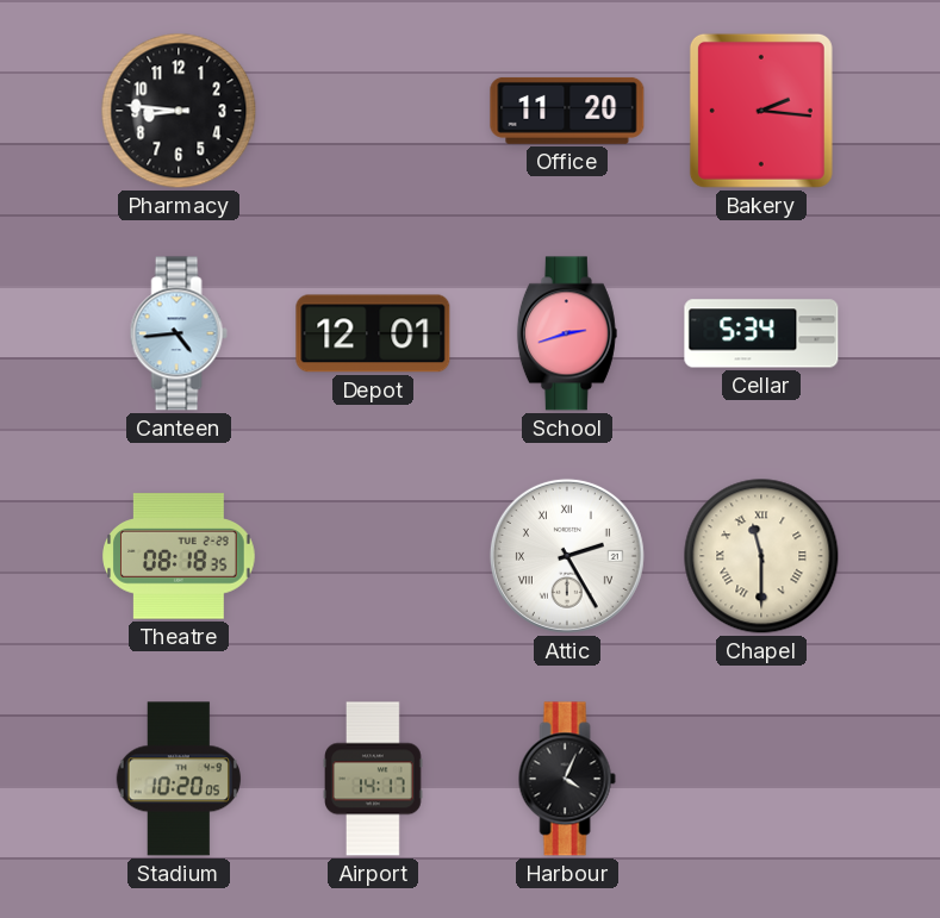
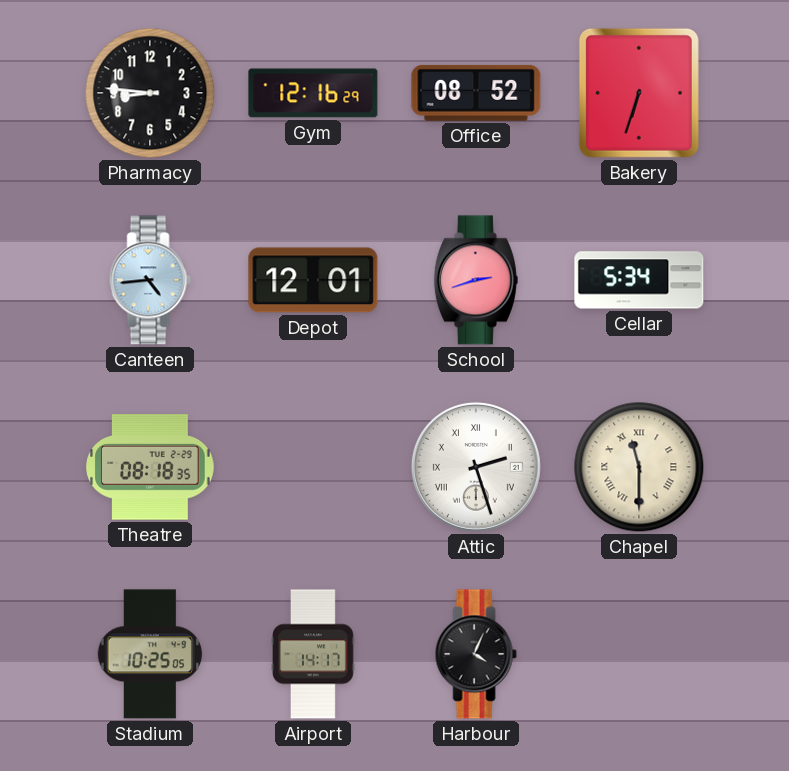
Gym: none -> 12:16 (313, 93)
Office: 11:20 -> 08:52 (476, 93)
Bakery: 2:16 -> 6:33 (639, 93)
Attic: 2:25 -> 2:27 (476, 467)
Stadium: 10:20 -> 10:25 (149, 654)
